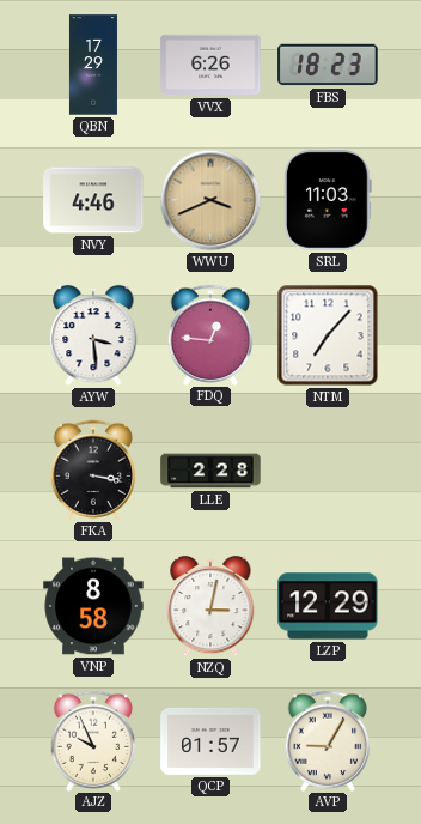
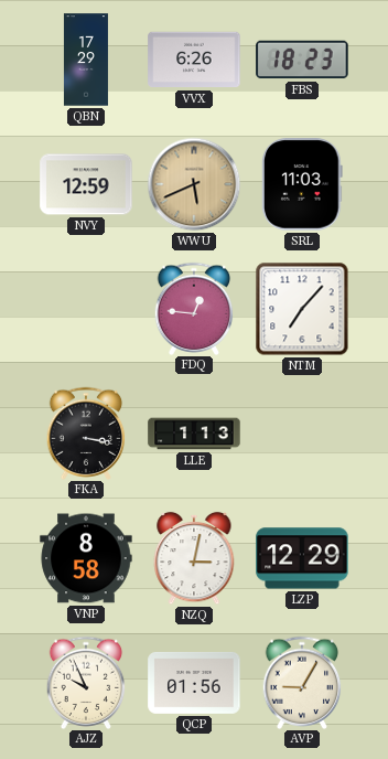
NVY: 4:46 -> 12:59 (86, 184)
WWU: 3:41 -> 5:41 (194, 184)
AYW: 3:29 -> none (93, 335)
LLE: 2:28 -> 1:13 (194, 434)
QCP: 01:57 -> 01:56 (194, 683)
